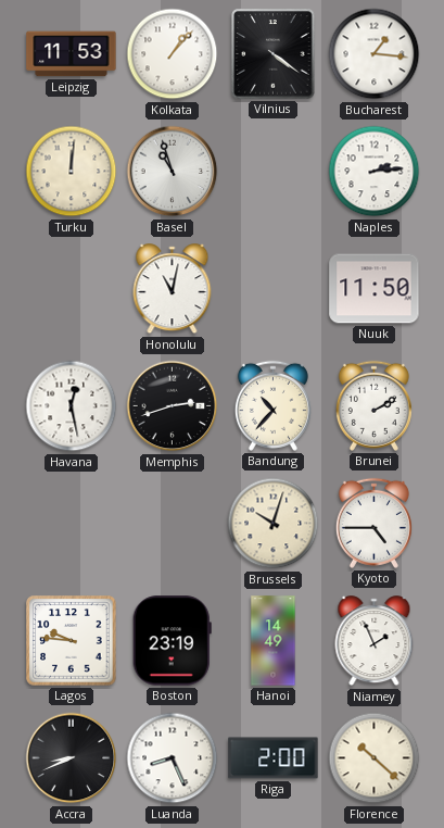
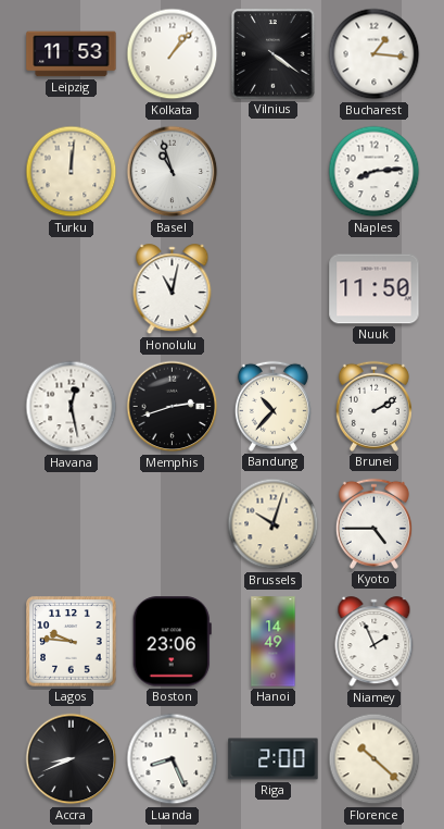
Naples: 2:14 -> 8:14 (375, 172)
Boston: 23:19 -> 23:06 (172, 642)
